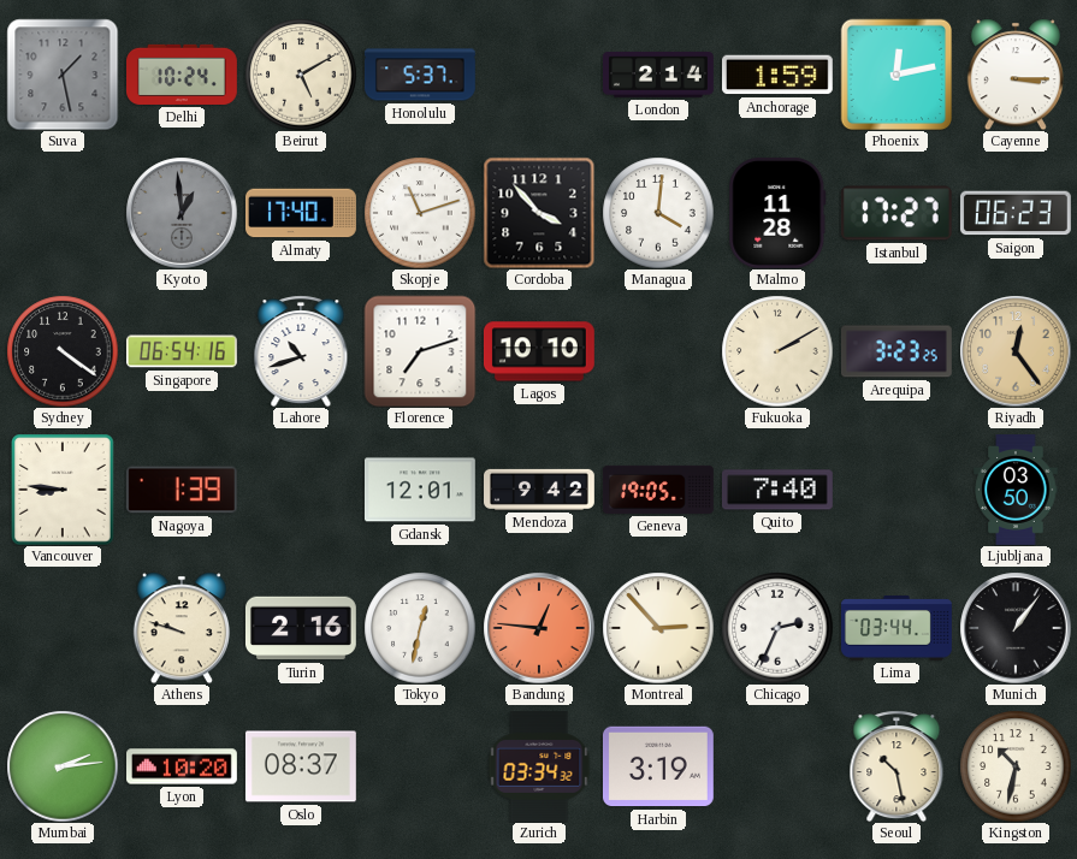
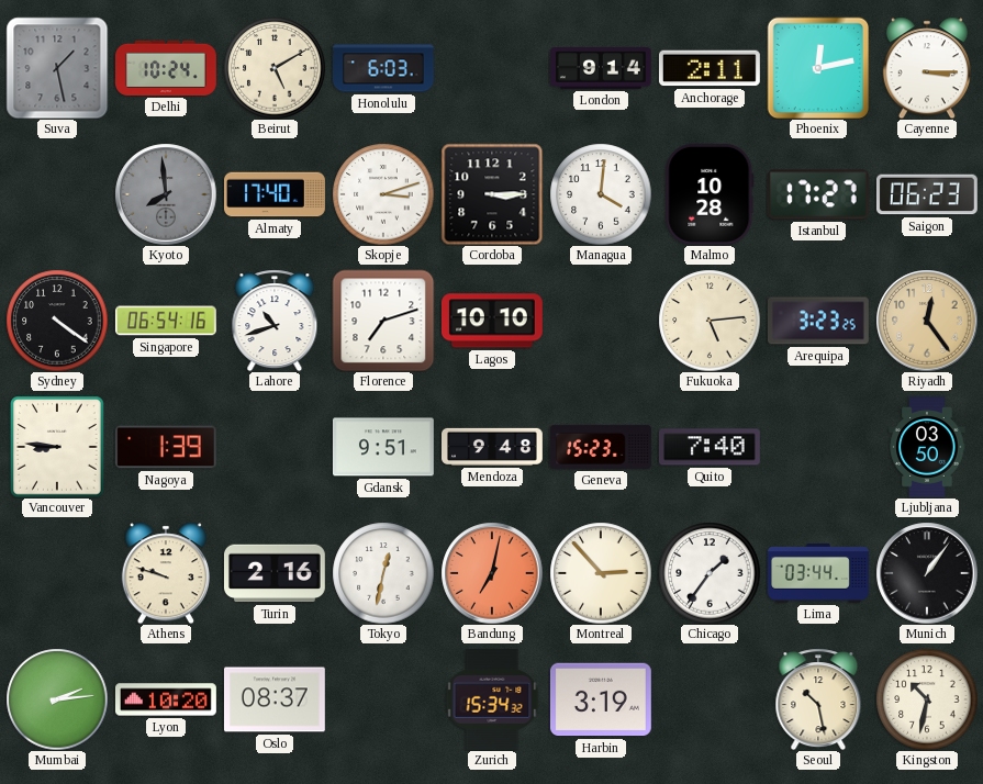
Honolulu: 5:37 -> 6:03 (383, 68)
London: 2:14 -> 9:14 (602, 69)
Anchorage: 1:59 -> 2:11 (710, 68)
Kyoto: 12:59 -> 7:59 (166, 194)
Skopje: 11:12 -> 3:12 (383, 194)
Cordoba: 3:53 -> 3:15 (492, 194)
Malmo: 11:28 -> 10:28 (710, 194)
Fukuoka: 2:10 -> 5:14 (710, 321)
Gdansk: 12:01 -> 9:51 (383, 447)
Mendoza: 9:42 -> 9:48 (493, 447)
Geneva: 19:05 -> 15:23 (601, 447)
Bandung: 12:46 -> 7:02 (492, 573)
Chicago: 2:34 -> 1:36 (710, 573)
Zurich: 03:34 -> 15:34 (492, 699)
